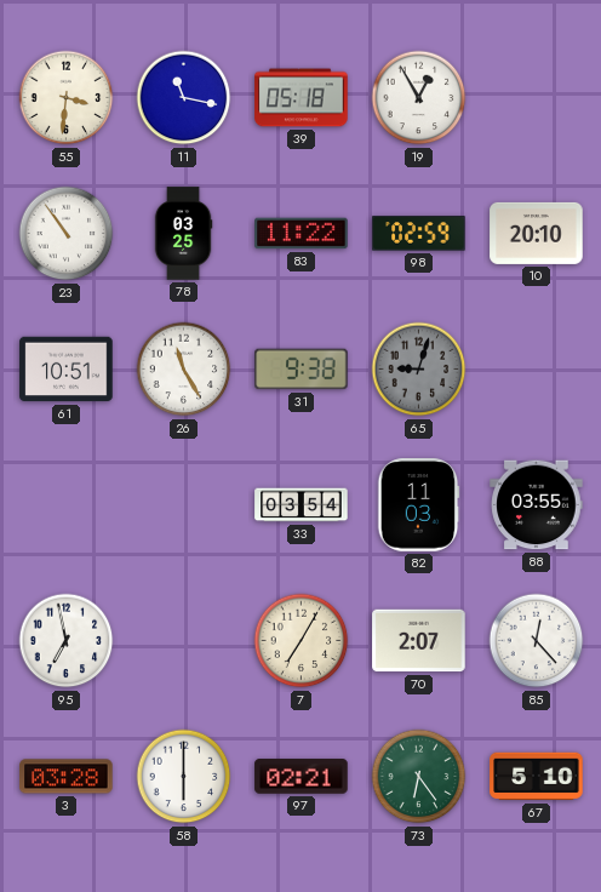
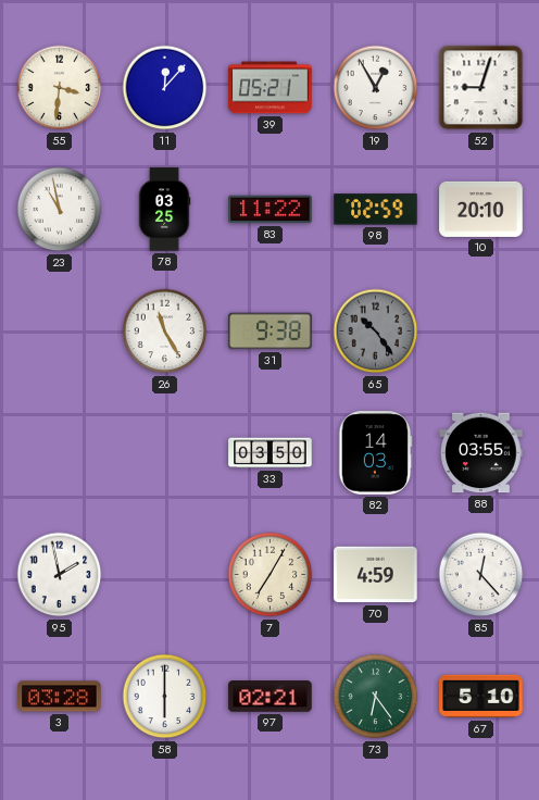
11: 11:17 -> 12:07 (165, 88)
39: 05:18 -> 05:21 (271, 88)
52: none -> 9:03 (481, 88)
23: 10:54 -> 10:58 (60, 210)
61: 10:51 -> none (67, 370)
65: 9:03 -> 10:24 (376, 332)
33: 03:54 -> 03:50 (271, 453)
82: 11:03 -> 14:03 (375, 453)
95: 6:58 -> 1:58 (60, 575)
70: 2:07 -> 4:59 (376, 575)
